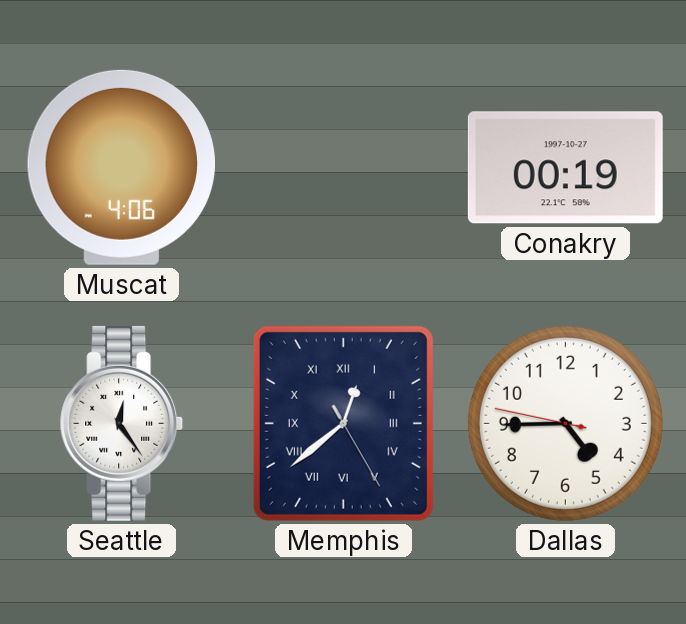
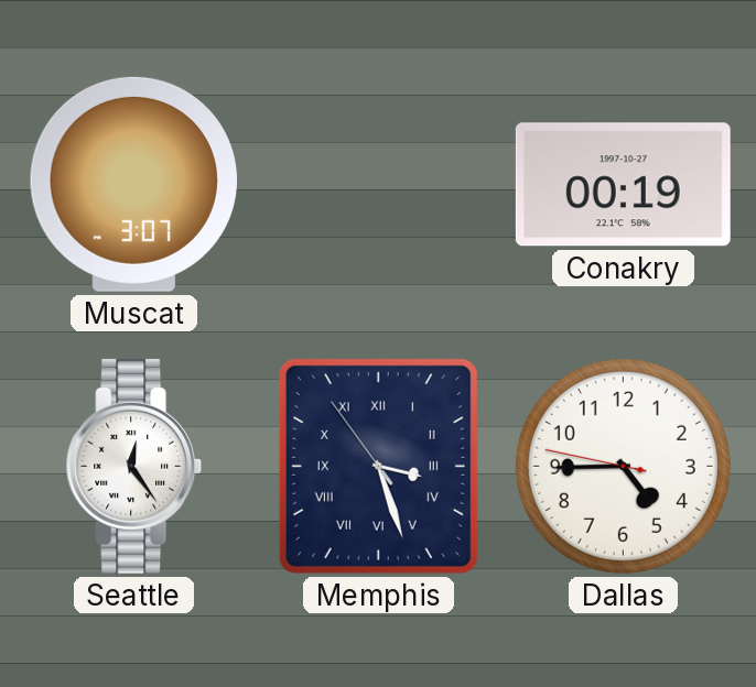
Muscat: 4:06 -> 3:07 (133, 184)
Memphis: 12:38 -> 3:26 (378, 466)
